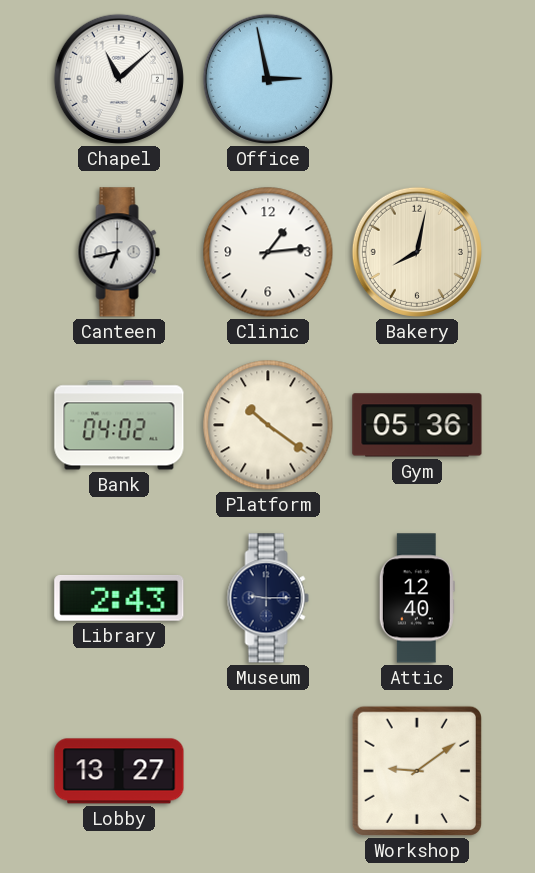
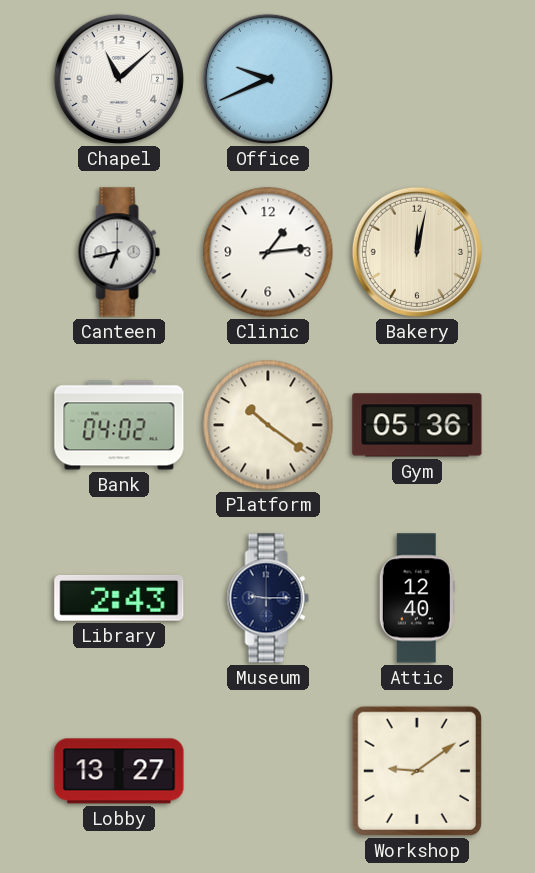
Office: 2:58 -> 9:41 (268, 79)
Bakery: 8:02 -> 12:02 (417, 252)
